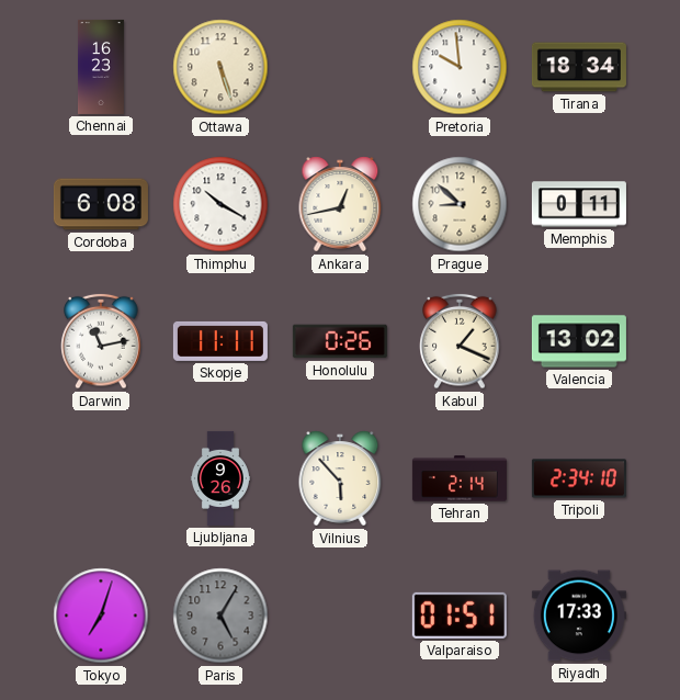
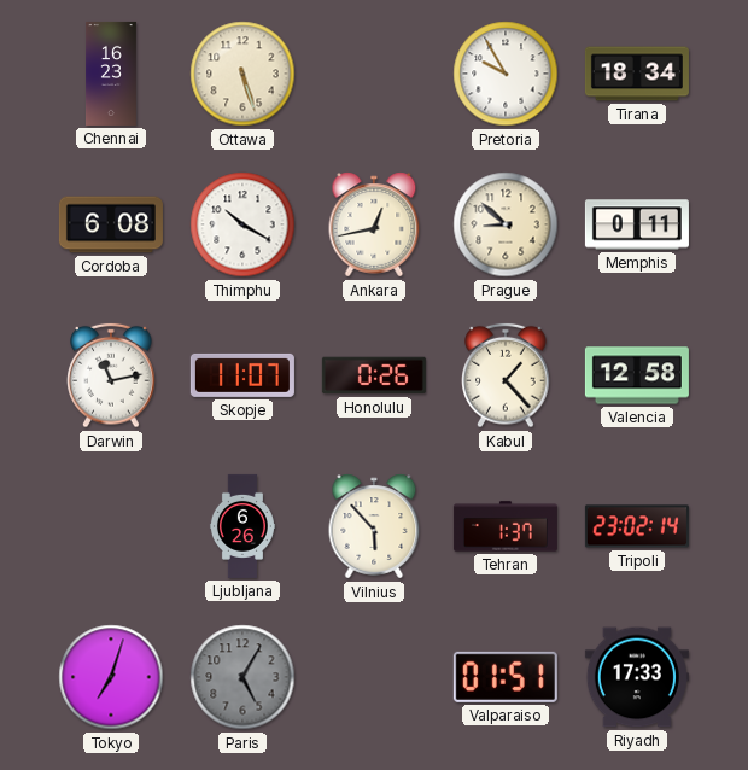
Pretoria: 9:59 -> 9:55 (506, 74)
Skopje: 11:11 -> 11:07 (242, 375)
Kabul: 1:19 -> 1:23 (506, 375)
Valencia: 13:02 -> 12:58 (637, 375)
Ljubljana: 9:26 -> 6:26 (242, 526)
Tehran: 2:14 -> 1:37 (506, 526)
Tripoli: 2:34 -> 23:02 (637, 526)
